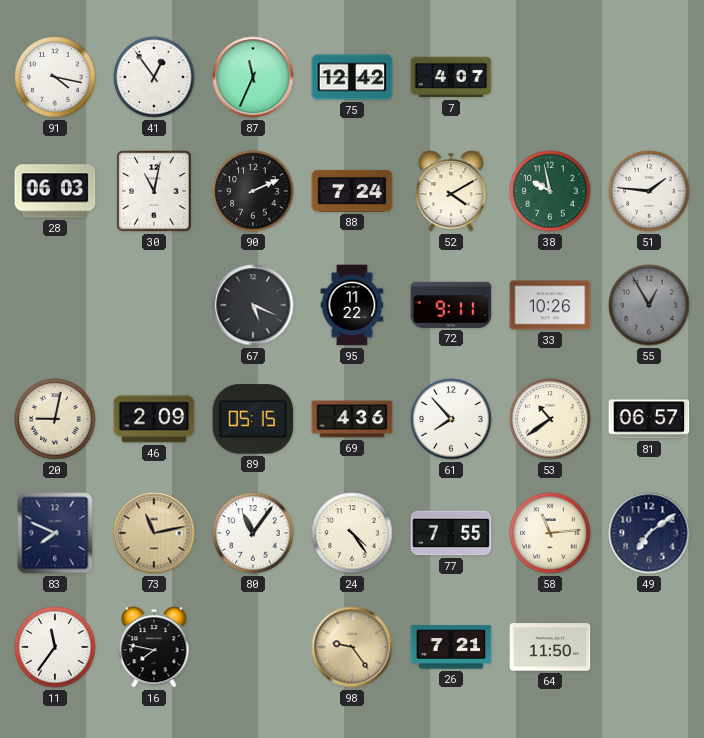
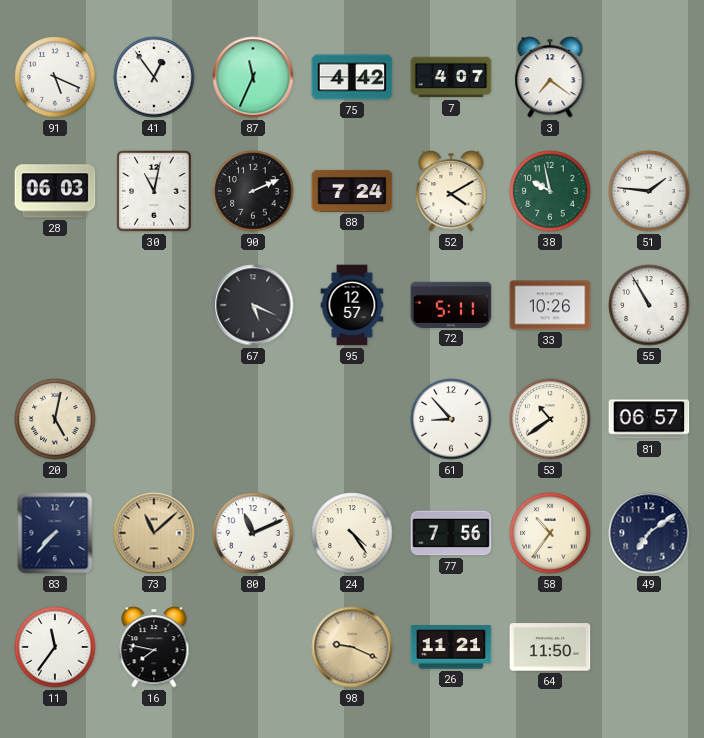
91: 4:17 -> 5:19 (55, 77)
75: 12:42 -> 4:42 (352, 77)
3: none -> 7:21 (550, 77)
95: 11:22 -> 12:57 (352, 305)
72: 9:11 -> 5:11 (451, 305)
55: 12:55 -> 10:55 (649, 305)
55 dial: grey -> white (649, 305)
20: 9:02 -> 5:02 (55, 419)
46: 2:09 -> none (154, 419)
89: 05:15 -> none (253, 419)
69: 4:36 -> none (352, 419)
61: 7:53 -> 8:53 (451, 419)
83: 7:49 -> 7:37 (55, 533)
73: 11:13 -> 11:08 (154, 533)
80: 11:06 -> 11:11 (253, 533)
77: 7:55 -> 7:56 (451, 533)
58: 11:14 -> 10:36 (550, 533)
98: 9:24 -> 9:19 (352, 647)
26: 7:21 -> 11:21 (451, 647)
